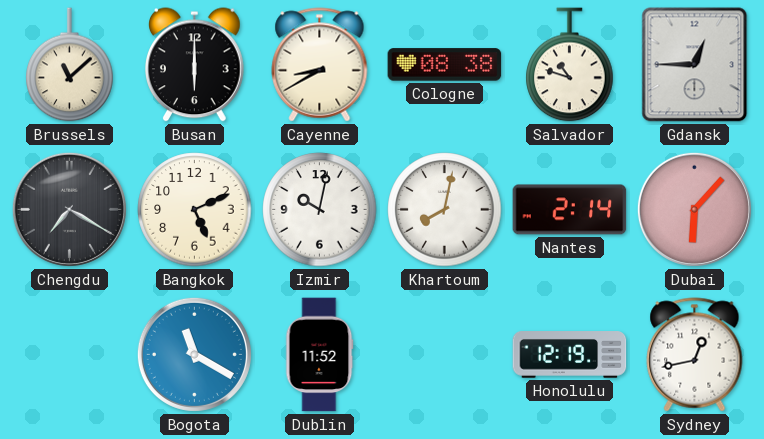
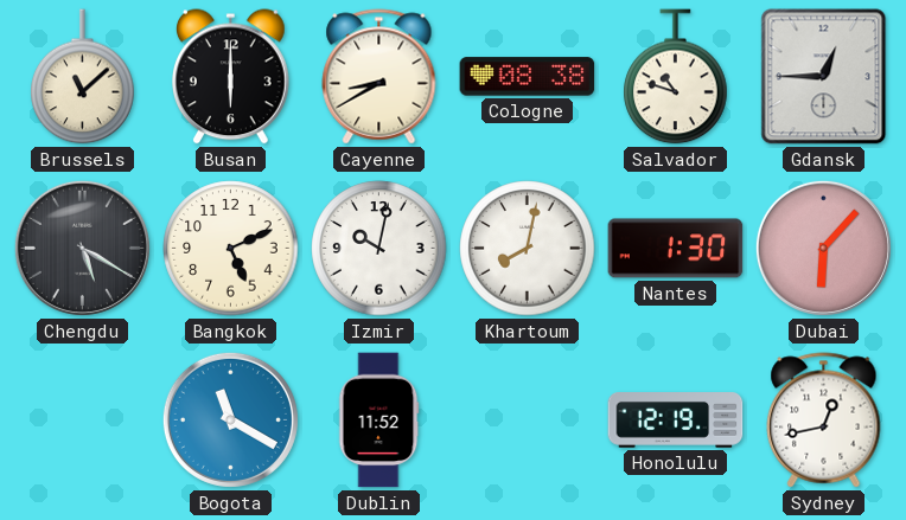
Chengdu: 7:20 -> 5:20 (82, 248)
Nantes: 2:14 -> 1:30 (676, 249)
